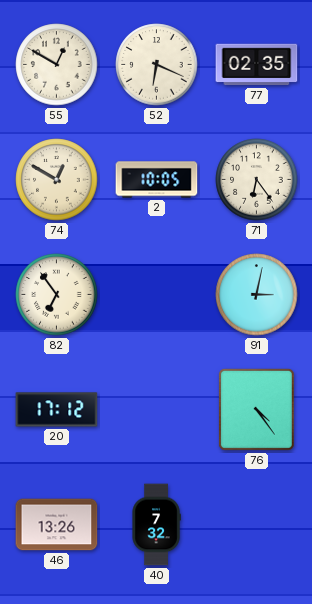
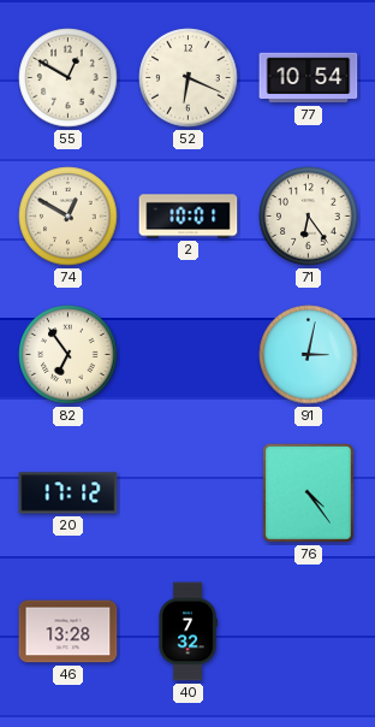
77: 02:35 -> 10:54 (309, 78)
2: 10:05 -> 10:01 (189, 217)
46: 13:26 -> 13:28 (69, 632)
